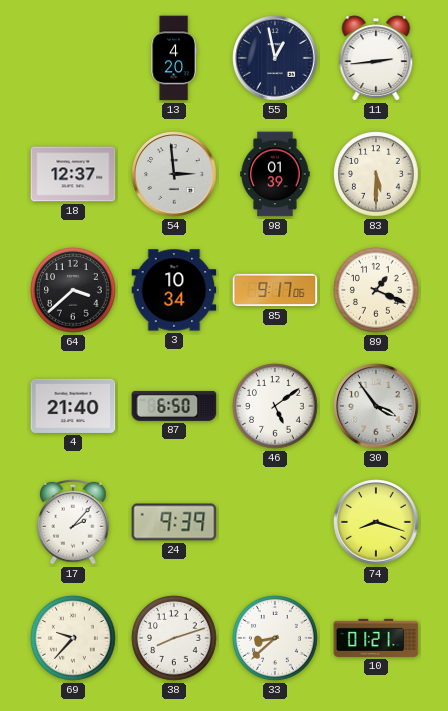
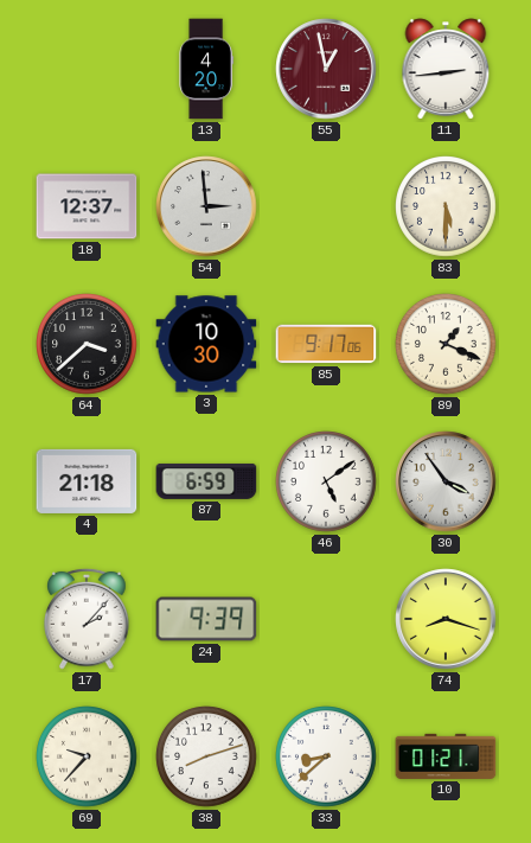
55 dial: navy -> burgundy (326, 69)
98: 01:39 -> none (275, 174)
3: 10:34 -> 10:30 (206, 344)
4: 21:40 -> 21:18 (87, 481)
87: 6:50 -> 6:59 (206, 481)
